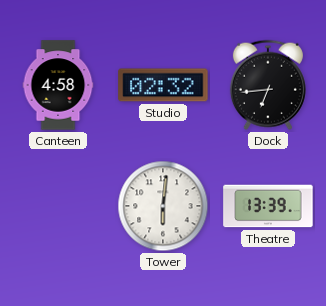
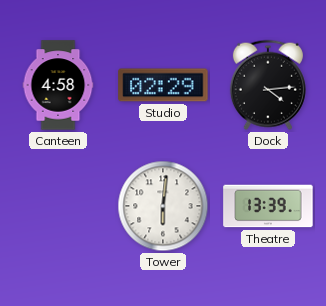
Studio: 02:32 -> 02:29 (163, 85)
Dock: 6:44 -> 4:14 (268, 85)
